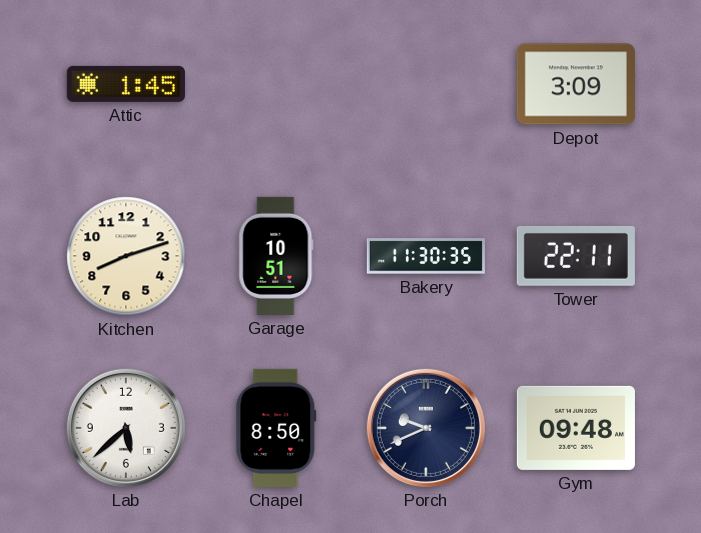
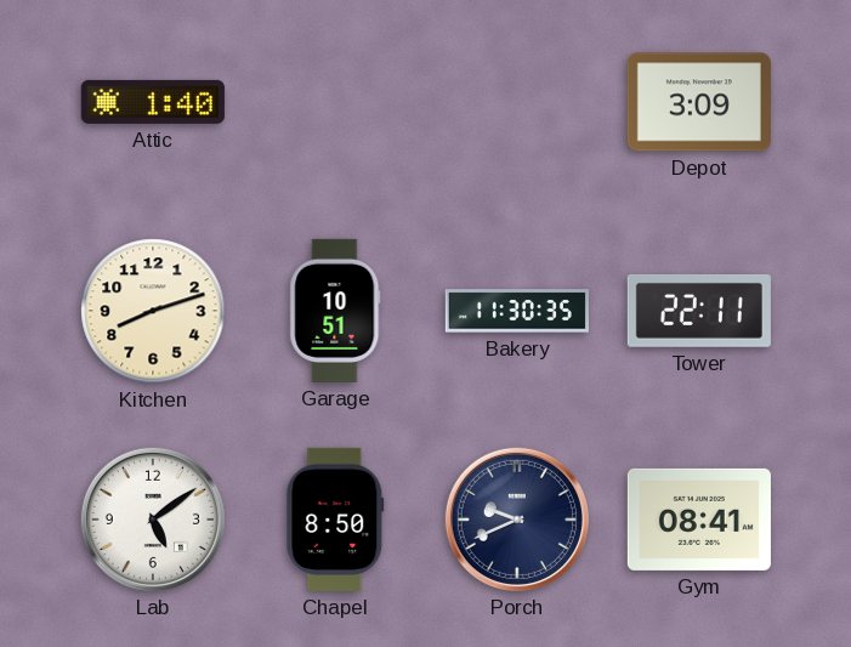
Attic: 1:45 -> 1:40 (153, 102)
Lab: 5:38 -> 5:09 (153, 520)
Gym: 09:48 -> 08:41 (699, 520)
